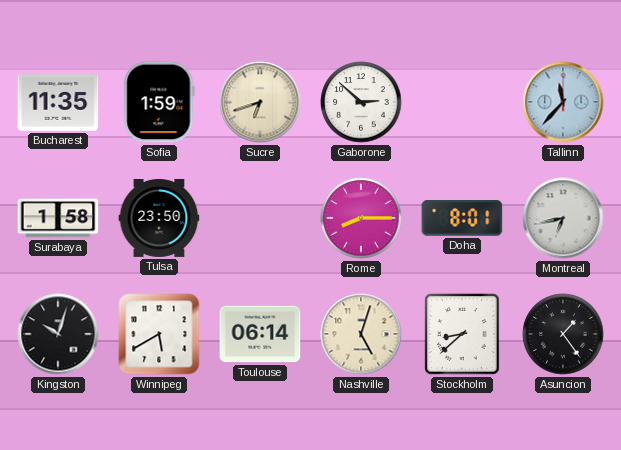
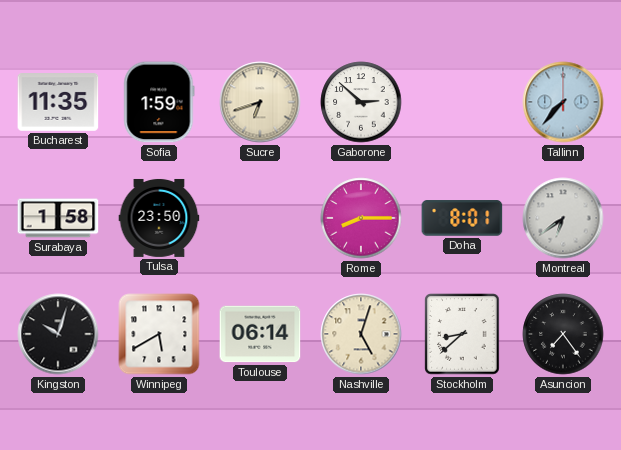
Tallinn: 11:37 -> 7:37 (563, 102)
Montreal: 6:43 -> 6:39 (563, 218)
Asuncion: 1:24 -> 7:24 (563, 334)
